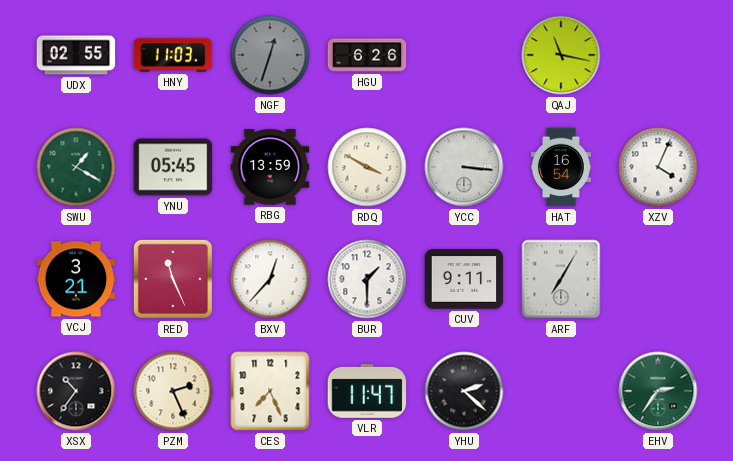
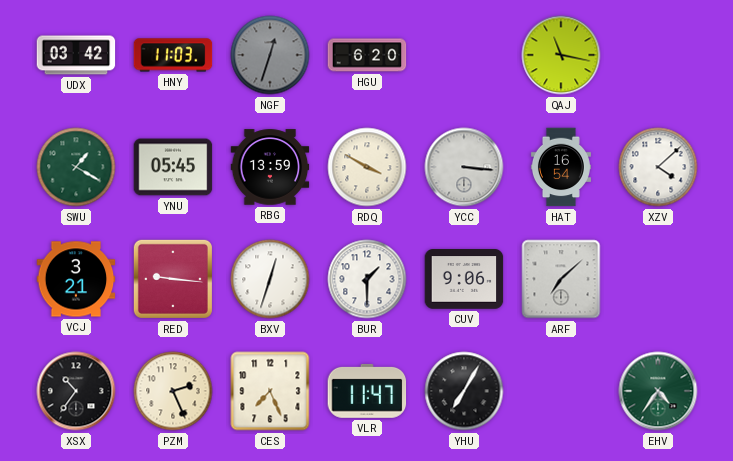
UDX: 02:55 -> 03:42 (76, 55)
HGU: 6:26 -> 6:20 (367, 55)
XZV: 4:04 -> 4:08 (658, 167)
RED: 11:26 -> 9:16 (173, 279)
BXV: 12:37 -> 12:33 (270, 279)
CUV: 9:11 -> 9:06 (464, 279)
ARF: 7:05 -> 7:08 (561, 279)
YHU: 2:22 -> 7:05 (464, 391)
EHV: 2:36 -> 4:36 (658, 391)
